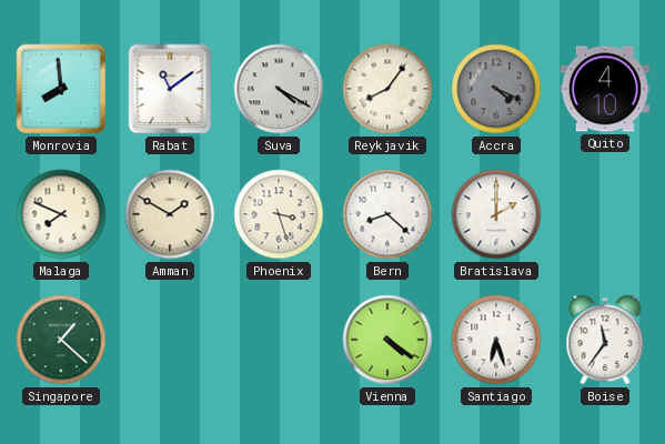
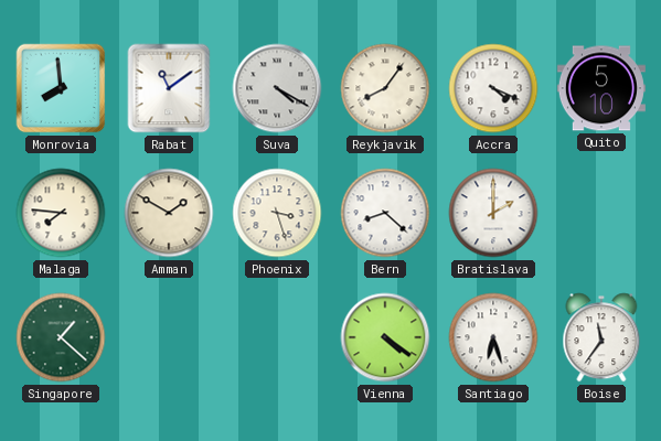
Accra dial: grey -> white (493, 88)
Quito: 4:10 -> 5:10 (601, 88)
Malaga: 7:49 -> 7:46 (61, 213)
